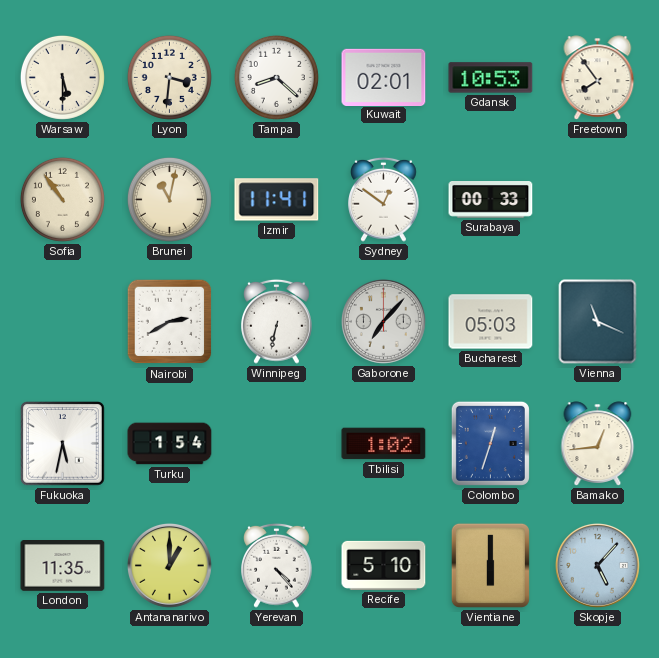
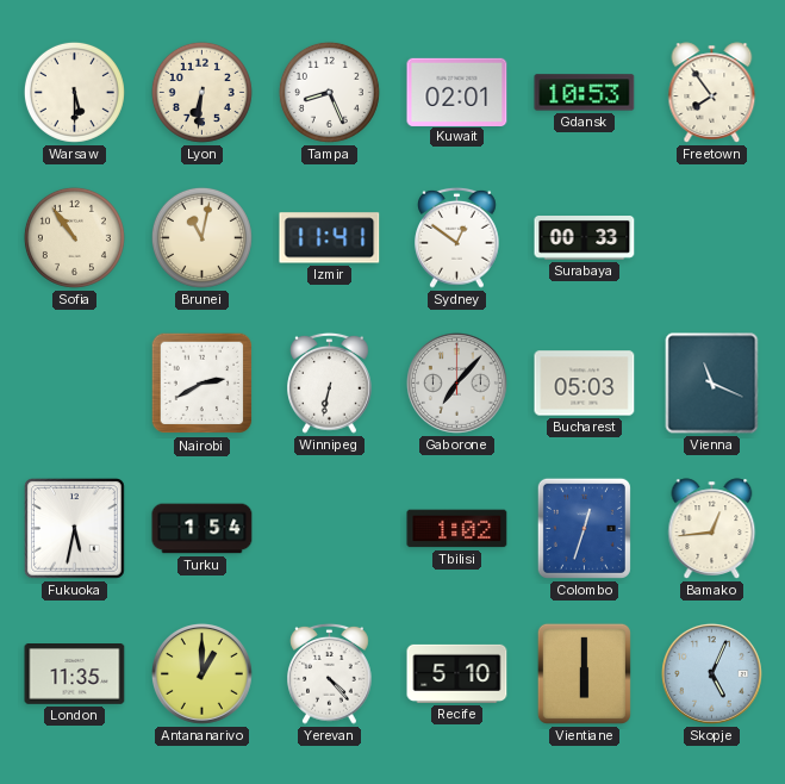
Lyon: 3:31 -> 6:31 (201, 92)
Tampa: 8:22 -> 8:26 (329, 92)
Skopje: 5:07 -> 5:04 (711, 673)
